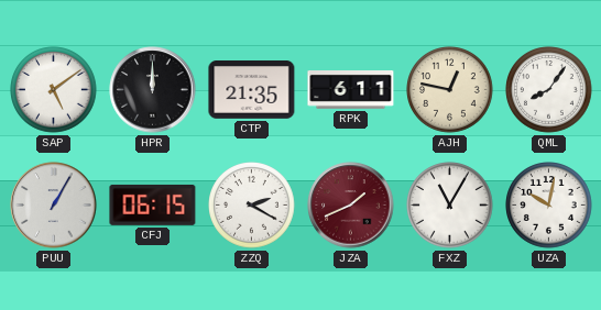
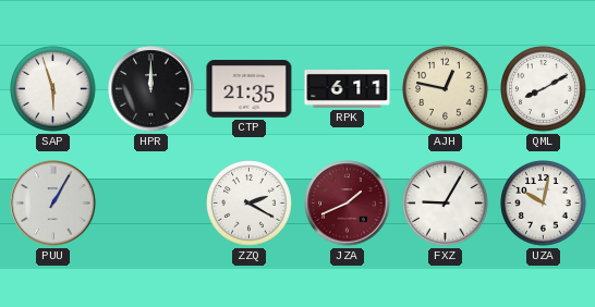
SAP: 5:09 -> 5:57 (53, 89)
QML: 8:06 -> 8:10 (544, 89)
CFJ: 06:15 -> none (153, 204)
FXZ: 11:05 -> 9:05 (446, 204)
